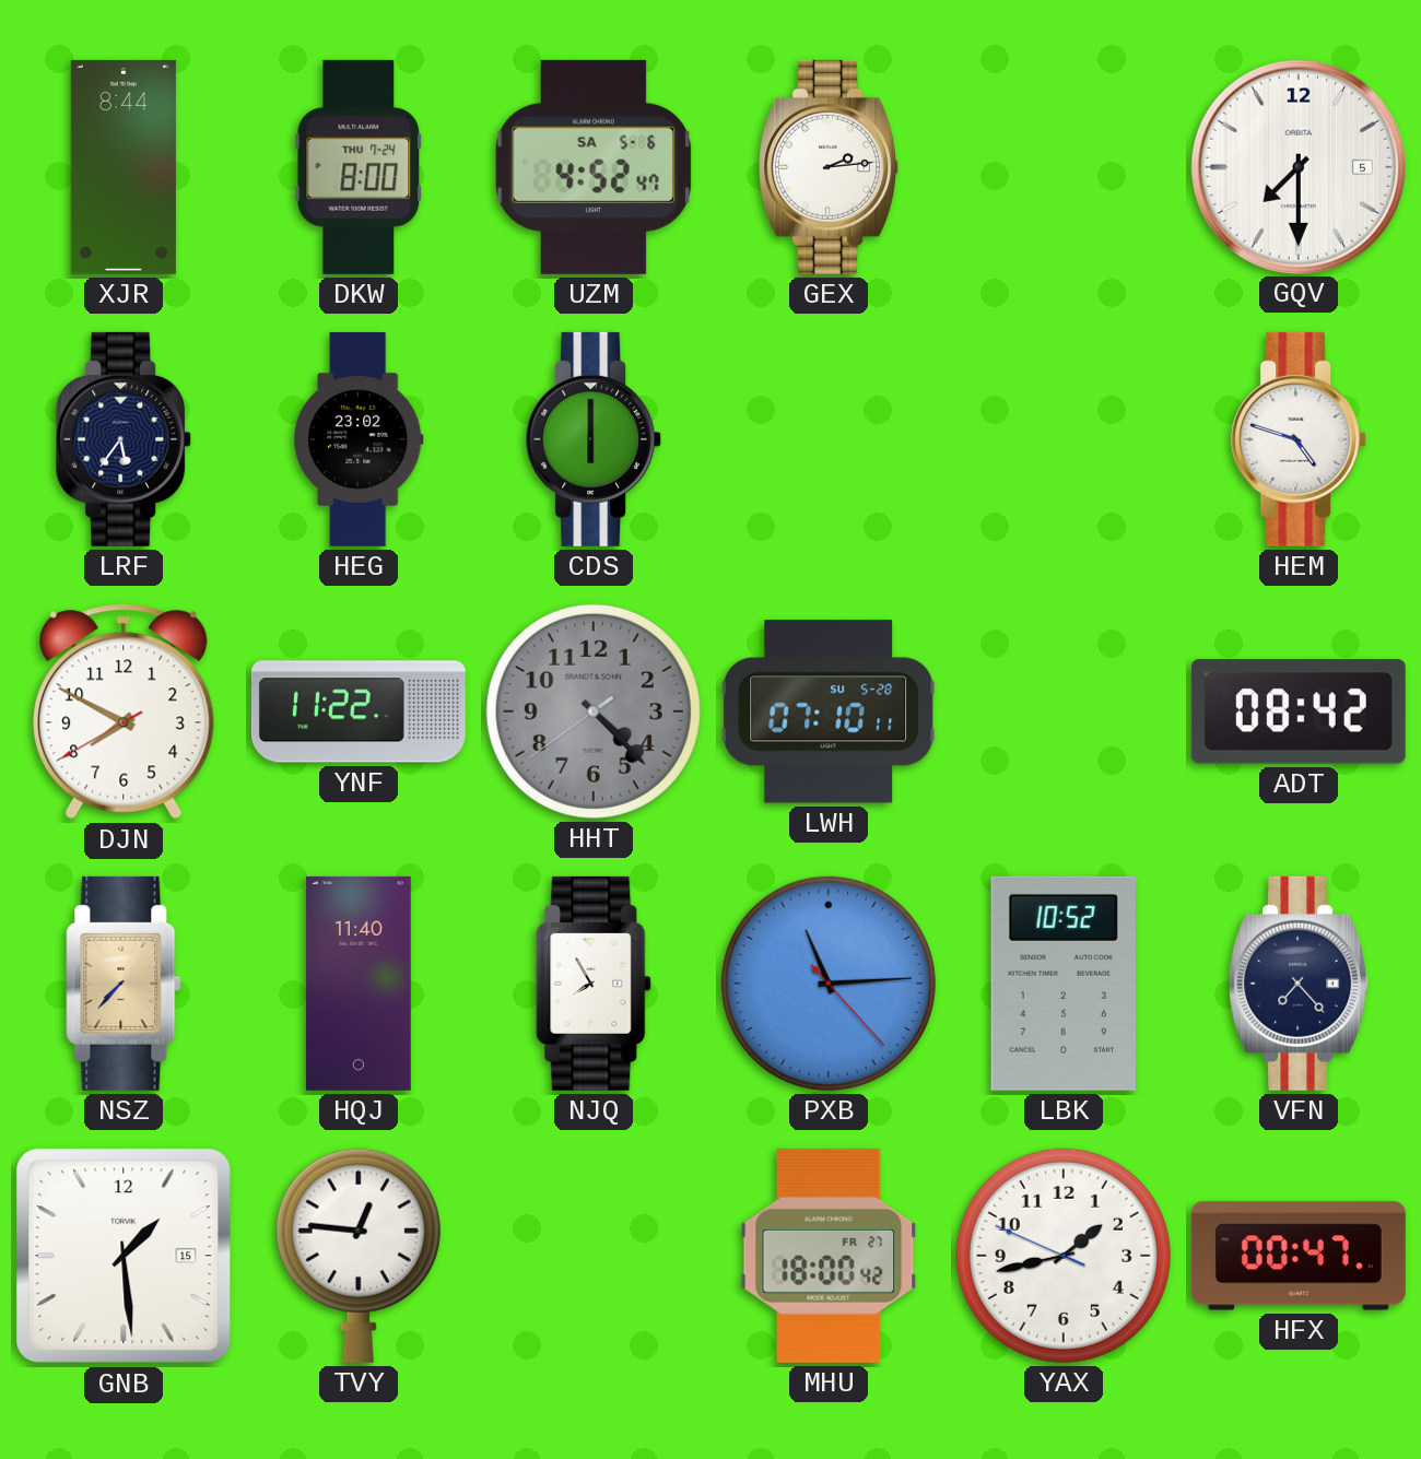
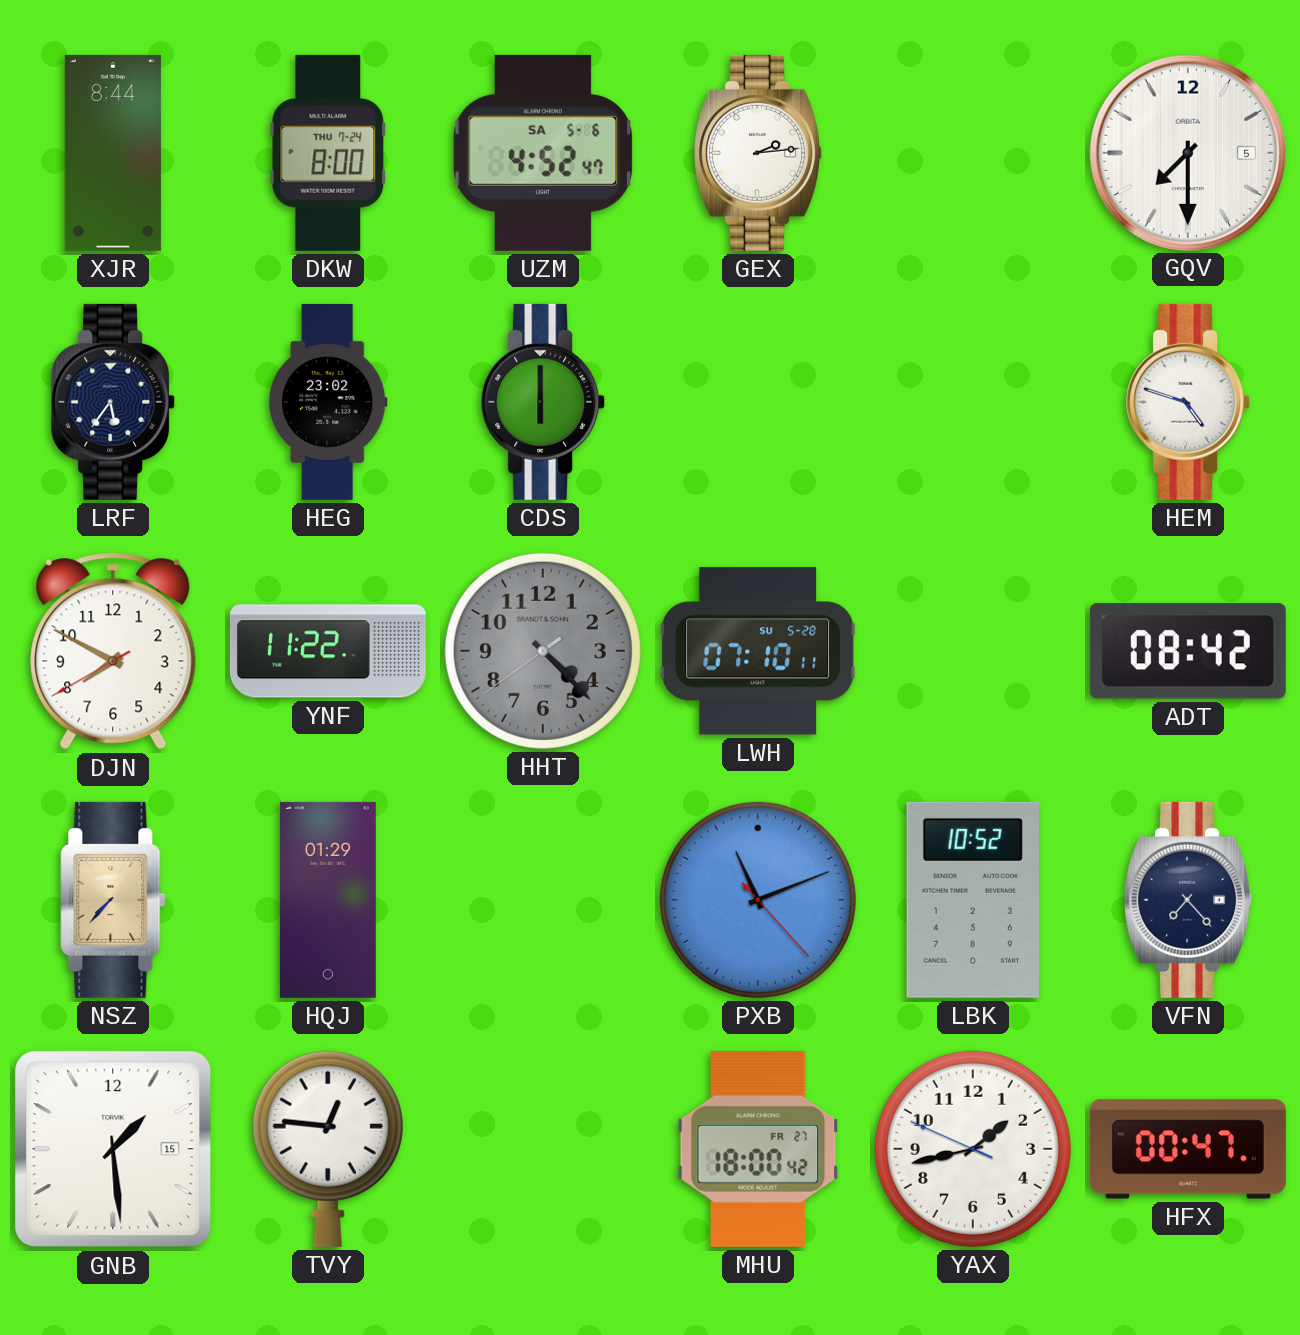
HQJ: 11:40 -> 01:29 (328, 900)
NJQ: 7:55 -> none (594, 984)
PXB: 11:14 -> 11:11 (758, 900)
